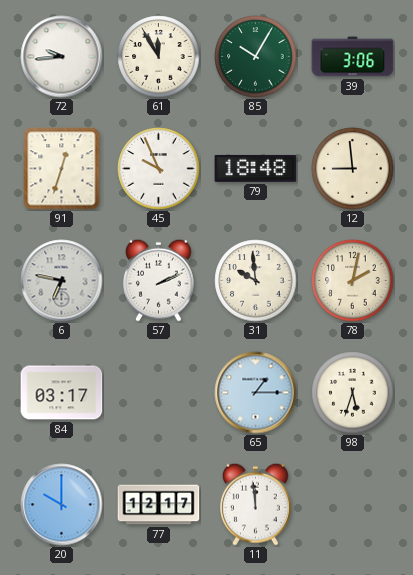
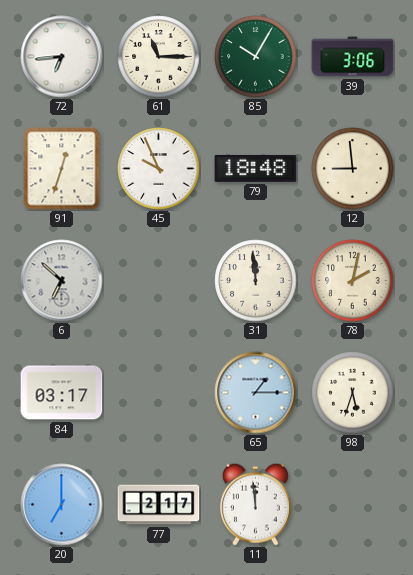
72: 9:44 -> 6:44 (62, 57)
61: 11:55 -> 11:15 (159, 57)
6: 6:47 -> 6:52 (62, 281)
57: 2:11 -> none (159, 280)
31: 9:59 -> 11:59 (256, 281)
20: 10:00 -> 7:00 (62, 505)
77: 12:17 -> 2:17 (159, 505)
